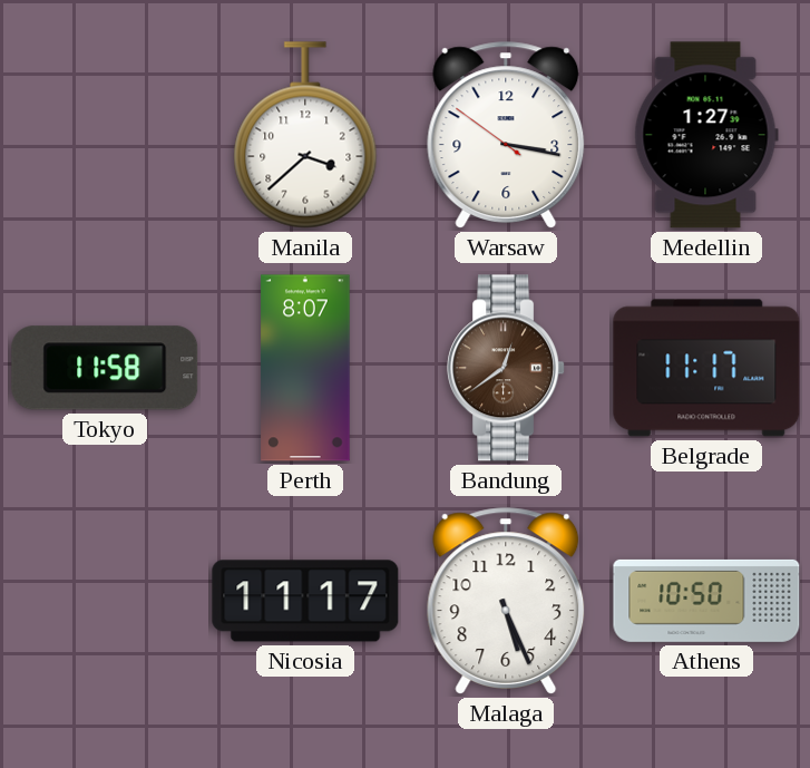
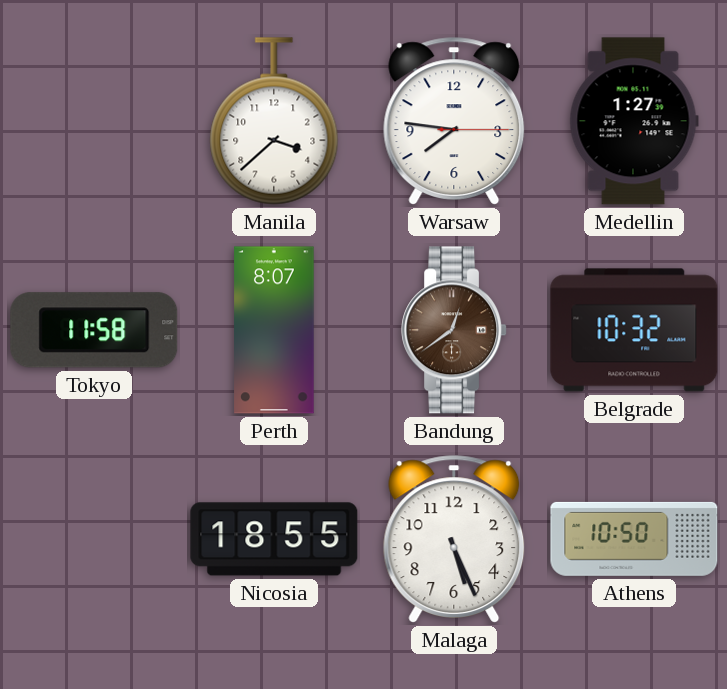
Warsaw: 3:16 -> 7:46 (454, 121)
Belgrade: 11:17 -> 10:32 (634, 330)
Nicosia: 11:17 -> 18:55 (274, 539)
